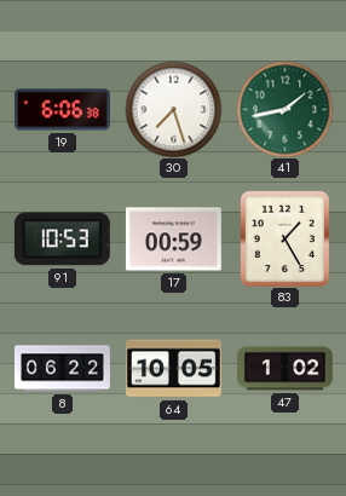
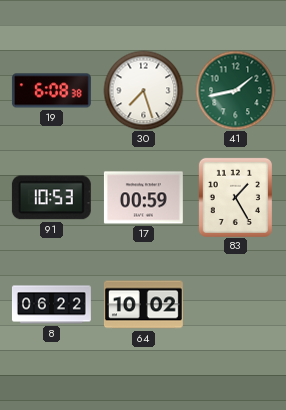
19: 6:06 -> 6:08 (51, 91)
64: 10:05 -> 10:02 (143, 305)
47: 1:02 -> none (284, 369)
